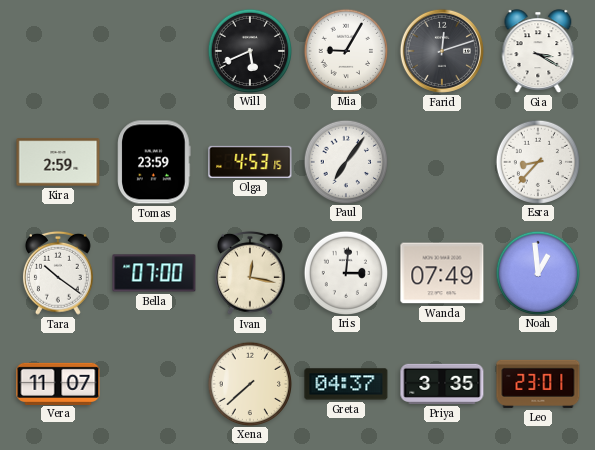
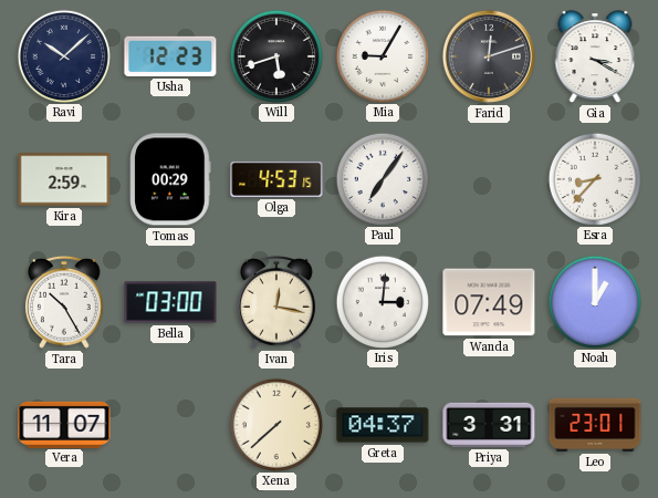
Ravi: none -> 10:08 (63, 55)
Usha: none -> 12:23 (170, 56)
Will: 5:41 -> 5:42 (275, 55)
Tomas: 23:59 -> 00:29 (170, 179)
Tara: 10:21 -> 10:25 (64, 302)
Bella: 07:00 -> 03:00 (170, 302)
Noah: 12:59 -> 1:00 (594, 301)
Priya: 3:35 -> 3:31 (489, 425)
